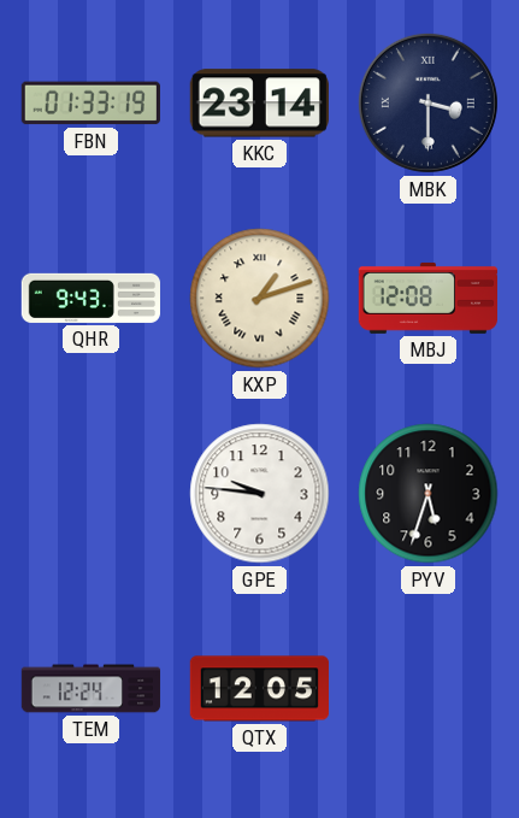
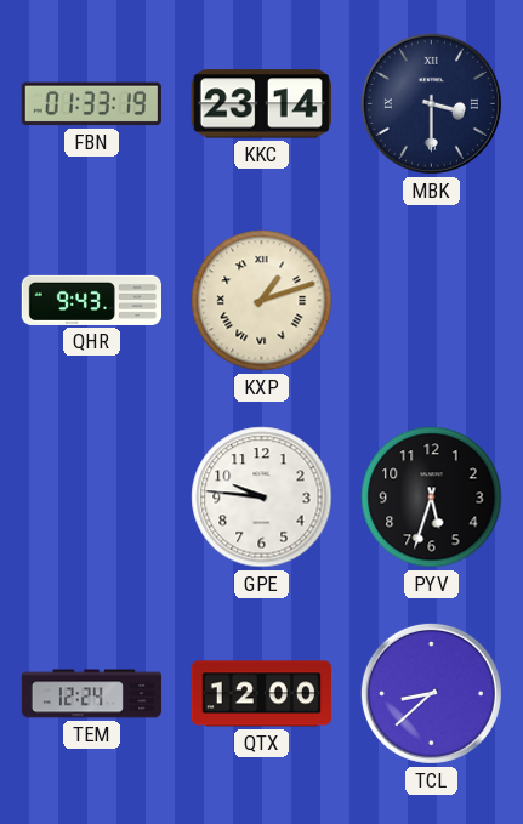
MBJ: 12:08 -> none (427, 299)
QTX: 12:05 -> 12:00 (261, 694)
TCL: none -> 8:38 (431, 693)
